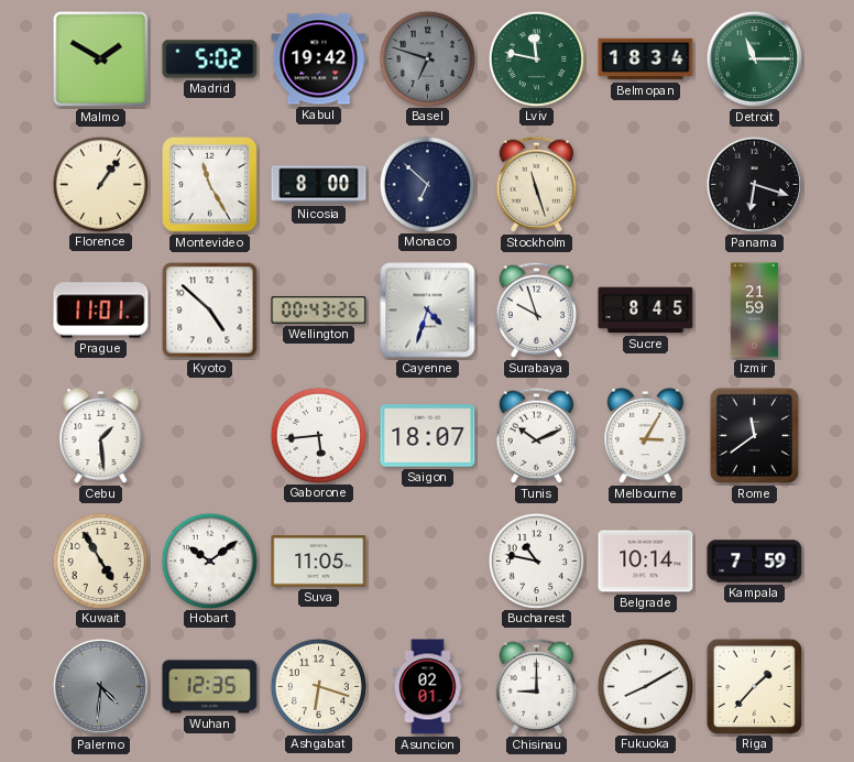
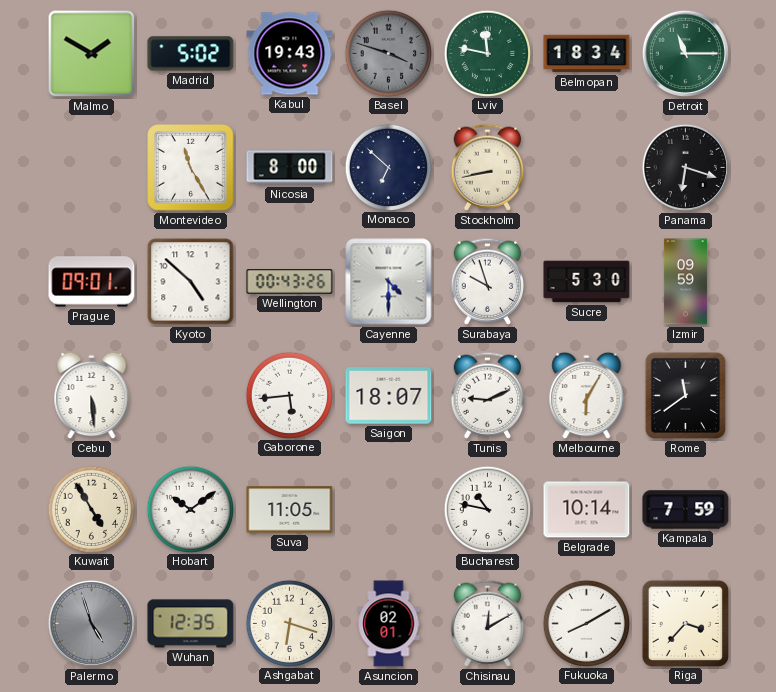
Kabul: 19:42 -> 19:43 (290, 54)
Basel: 6:48 -> 3:48 (388, 53)
Florence: 1:06 -> none (100, 184)
Stockholm: 11:27 -> 8:43 (487, 167)
Prague: 11:01 -> 09:01 (92, 282)
Cayenne: 4:33 -> 4:30 (389, 282)
Sucre: 8:45 -> 5:30 (587, 282)
Izmir: 21:59 -> 09:59 (685, 282)
Cebu: 1:29 -> 5:29 (92, 396)
Tunis: 10:11 -> 9:11 (487, 395)
Melbourne: 3:05 -> 6:05 (587, 396)
Palermo: 4:31 -> 4:57 (91, 623)
Chisinau: 9:00 -> 12:10 (487, 623)
Riga: 1:37 -> 3:37 (685, 623)
